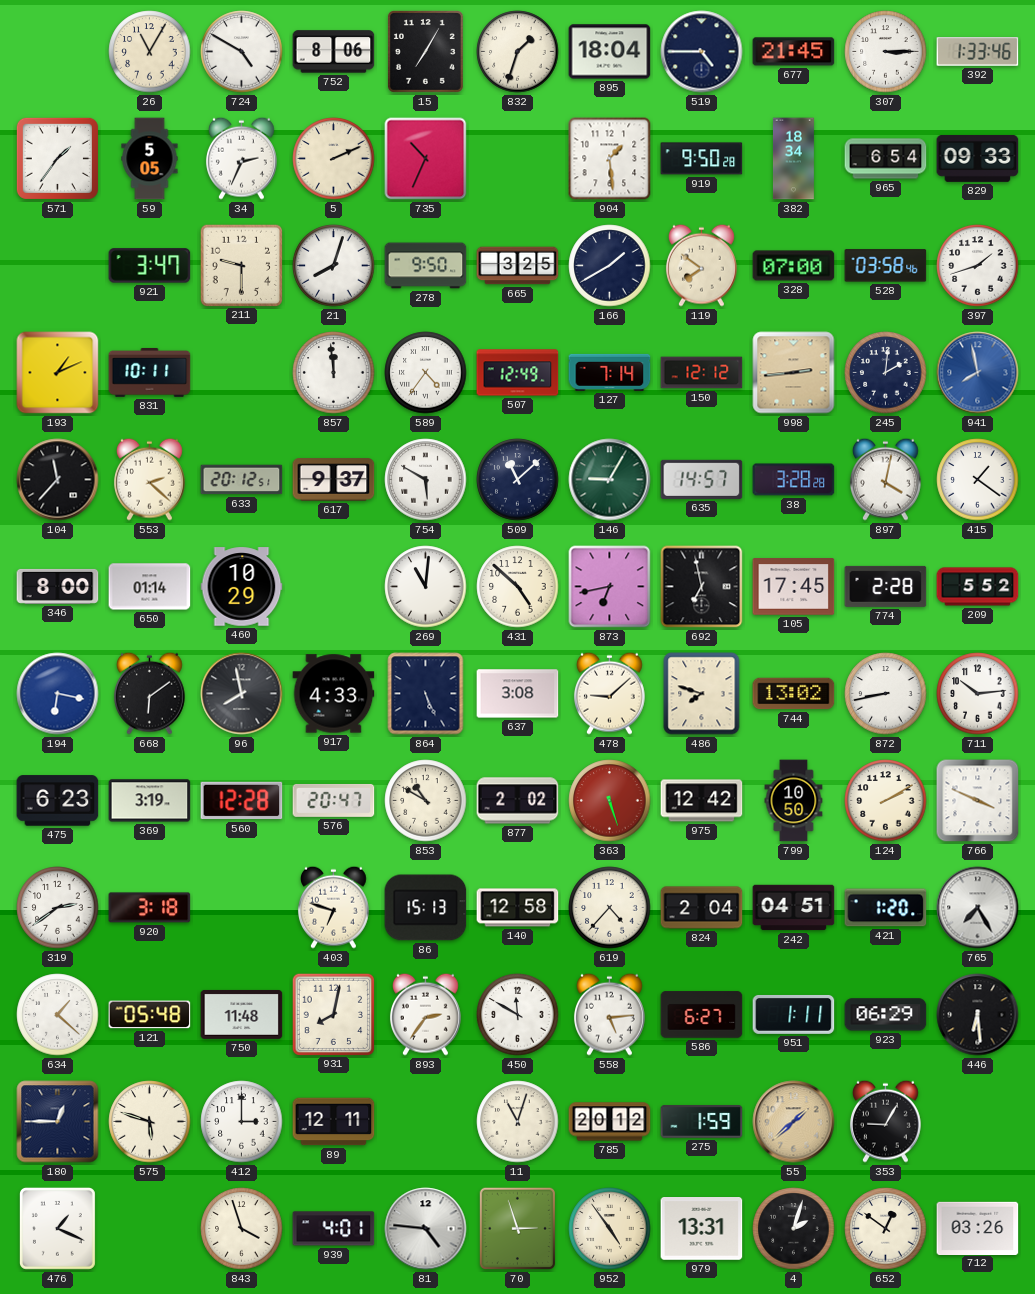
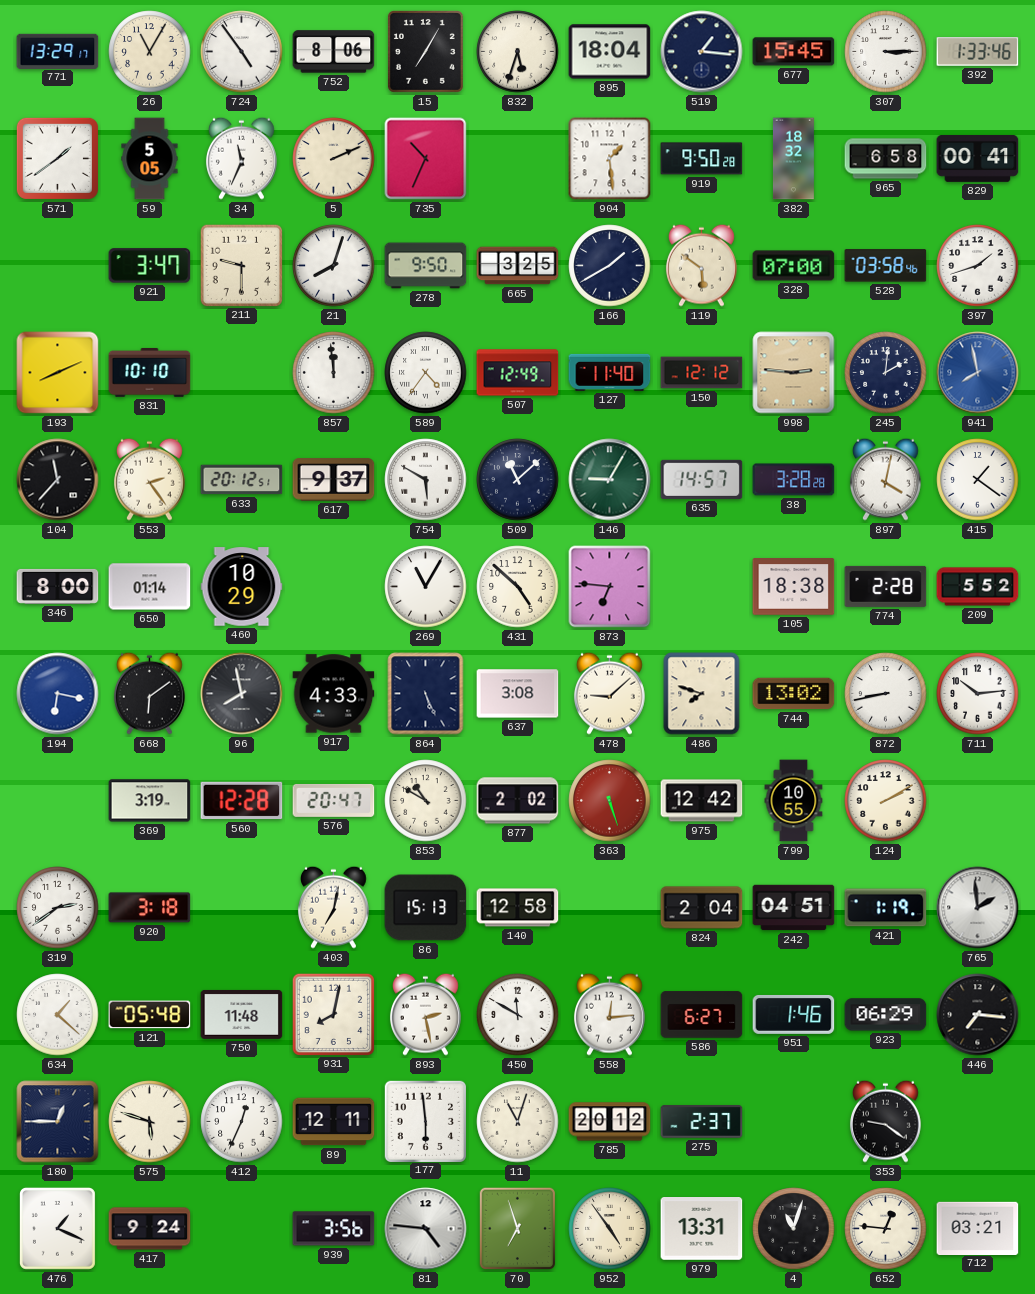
771: none -> 13:29 (58, 51)
724: 4:50 -> 4:54 (242, 52)
832: 1:33 -> 5:33 (518, 52)
519: 4:45 -> 1:16 (702, 52)
677: 21:45 -> 15:45 (794, 52)
571: 1:36 -> 1:39 (57, 158)
34: 2:34 -> 11:34 (241, 158)
382: 18:34 -> 18:32 (793, 159)
965: 6:54 -> 6:58 (886, 159)
829: 09:33 -> 00:41 (978, 158)
119: 7:51 -> 5:51 (701, 265)
193: 1:11 -> 8:11 (58, 373)
831: 10:11 -> 10:10 (150, 372)
127: 7:14 -> 11:40 (610, 372)
998: 2:44 -> 2:46 (794, 373)
553: 2:22 -> 2:24 (149, 479)
269: 11:01 -> 11:05 (426, 587)
873: 6:43 -> 6:46 (610, 587)
692: 6:58 -> none (702, 587)
105: 17:45 -> 18:38 (794, 587)
475: 6:23 -> none (58, 801)
799: 10:50 -> 10:55 (794, 801)
766: 3:49 -> none (978, 801)
403: 6:48 -> 7:02 (333, 907)
619: 4:37 -> none (610, 908)
421: 1:20 -> 1:19 (886, 908)
765: 7:25 -> 1:59 (978, 908)
893: 2:36 -> 2:28 (425, 1014)
558: 5:14 -> 12:14 (609, 1014)
951: 1:11 -> 1:46 (794, 1014)
446: 6:29 -> 7:16 (978, 1015)
412: 3:00 -> 12:34 (242, 1122)
177: none -> 5:59 (425, 1121)
275: 1:59 -> 2:37 (702, 1122)
55: 1:38 -> none (794, 1122)
353: 9:05 -> 9:21 (885, 1121)
417: none -> 9:24 (150, 1229)
843: 3:57 -> none (242, 1229)
939: 4:01 -> 3:56 (334, 1229)
70: 2:57 -> 6:57 (518, 1229)
4: 2:03 -> 11:03 (794, 1229)
652: 12:51 -> 12:46 (886, 1229)
712: 03:26 -> 03:21 (978, 1228)
